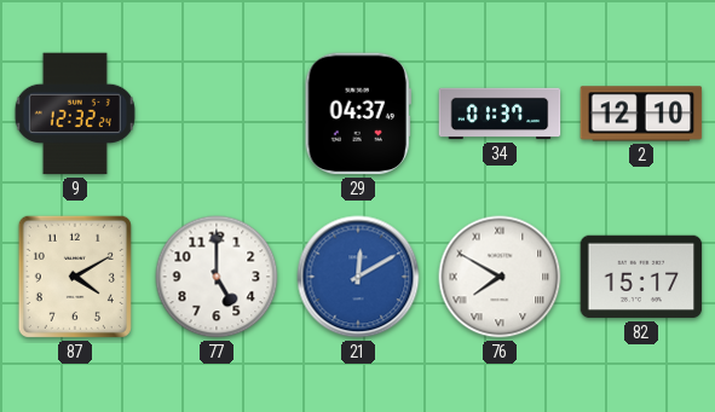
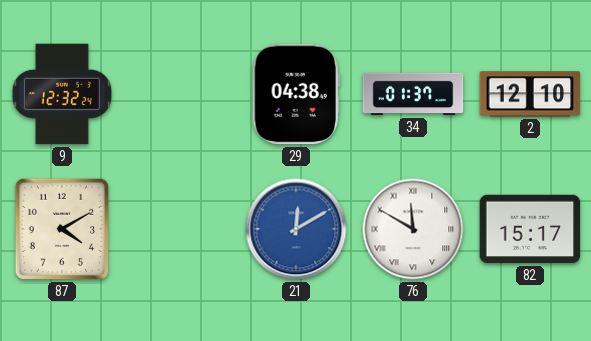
29: 04:37 -> 04:38 (296, 94)
77: 5:00 -> none (217, 277)
76: 7:50 -> 11:50 (413, 229)
